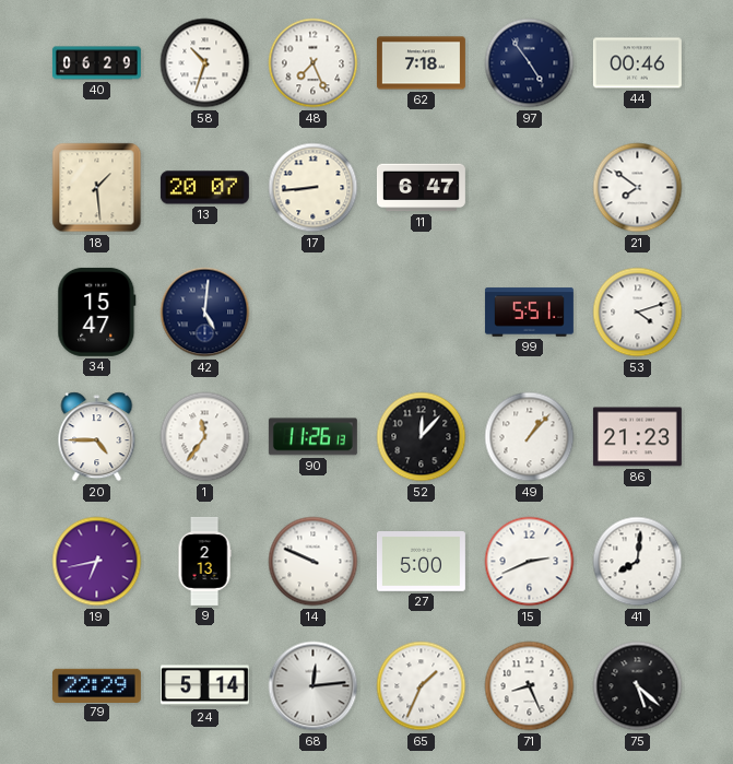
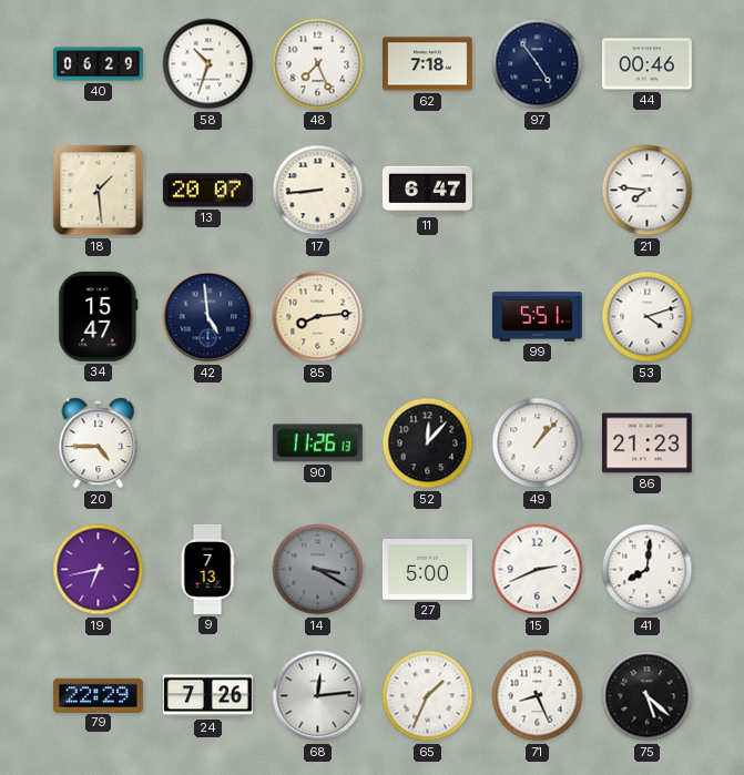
21: 7:51 -> 7:46 (648, 191)
42: 5:01 -> 4:59 (208, 317)
85: none -> 8:14 (318, 317)
1: 11:36 -> none (205, 437)
9: 2:13 -> 7:13 (207, 569)
14: 9:49 -> 3:20 (318, 570)
14 dial: white -> grey (318, 570)
24: 5:14 -> 7:26 (207, 696)
